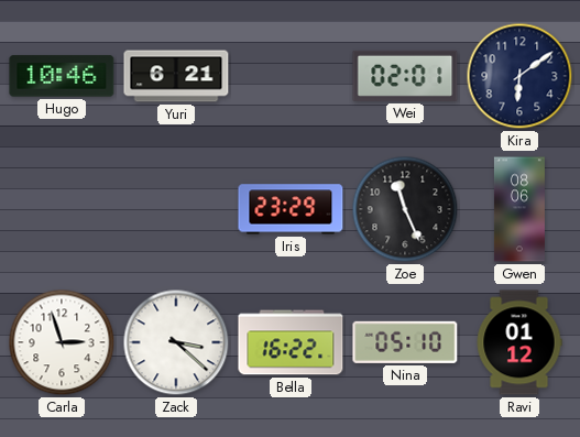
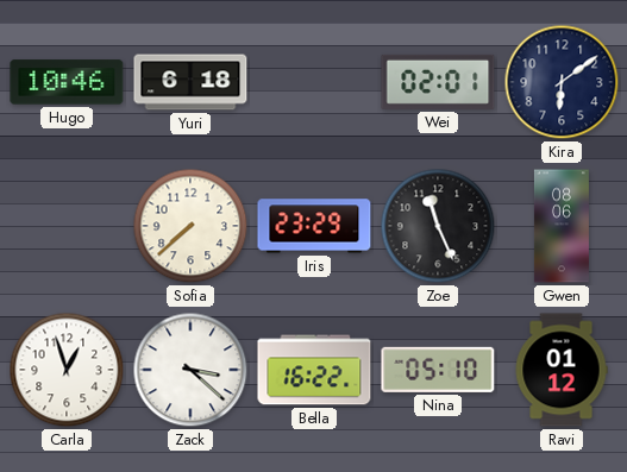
Yuri: 6:21 -> 6:18 (190, 82)
Sofia: none -> 7:38 (190, 226)
Carla: 2:57 -> 12:57 (67, 370)
